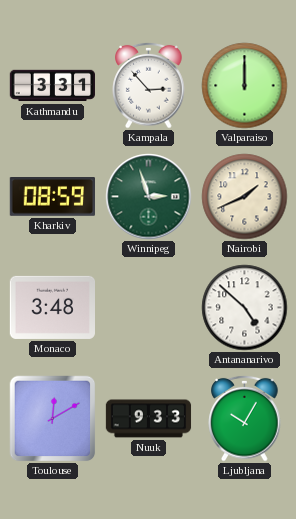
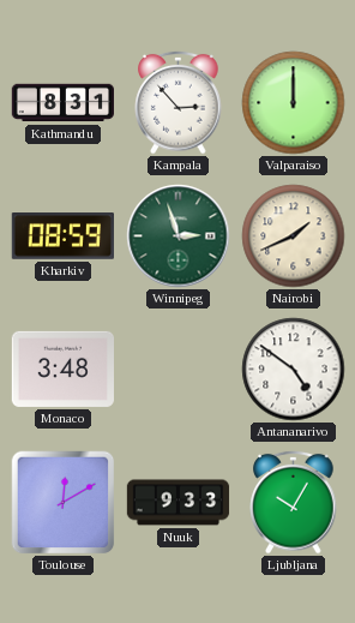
Kathmandu: 3:31 -> 8:31 (64, 103)
Antananarivo: 4:52 -> 4:51 (294, 370)
